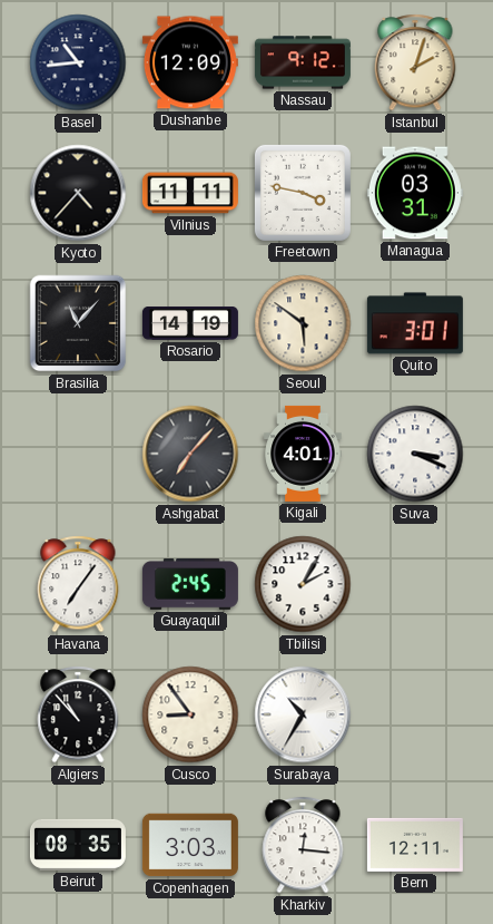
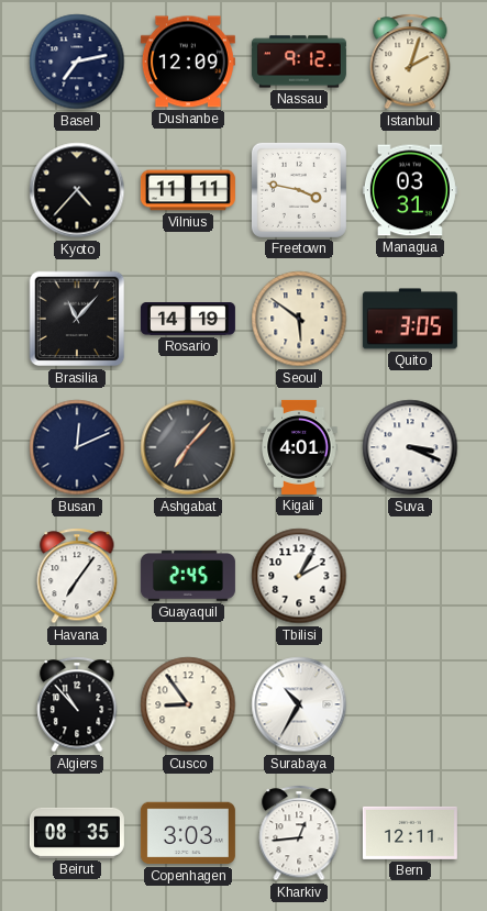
Basel: 10:44 -> 7:13 (77, 62)
Quito: 3:01 -> 3:05 (410, 319)
Busan: none -> 12:11 (77, 447)
Kharkiv: 12:16 -> 12:44 (299, 833)
